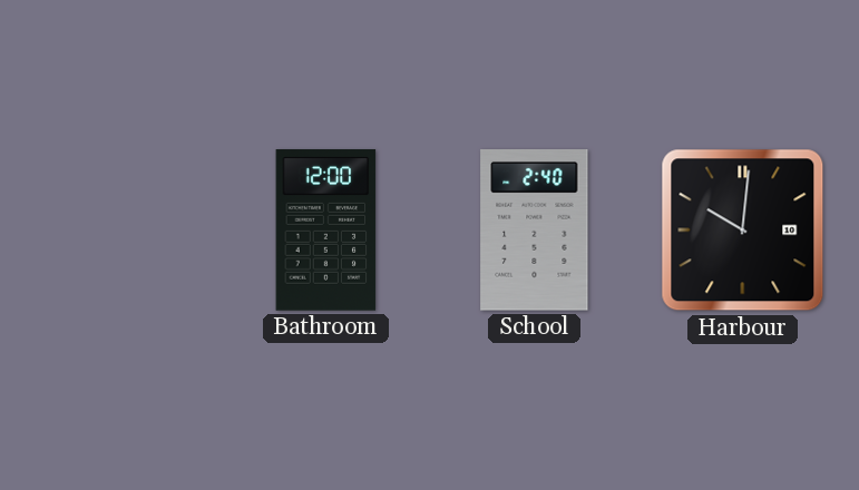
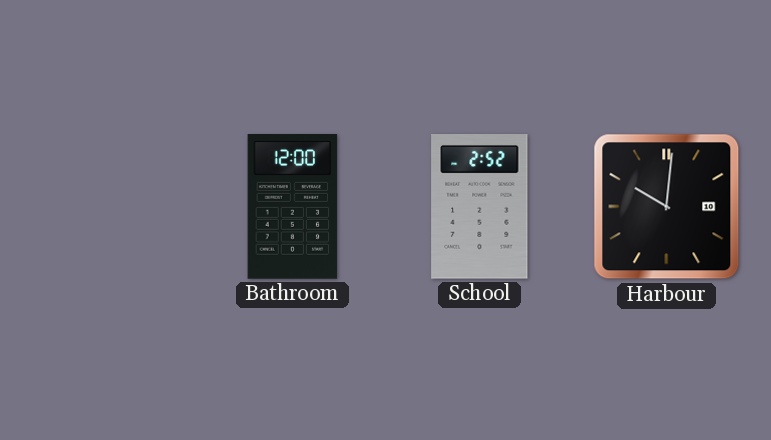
School: 2:40 -> 2:52 (480, 207)
